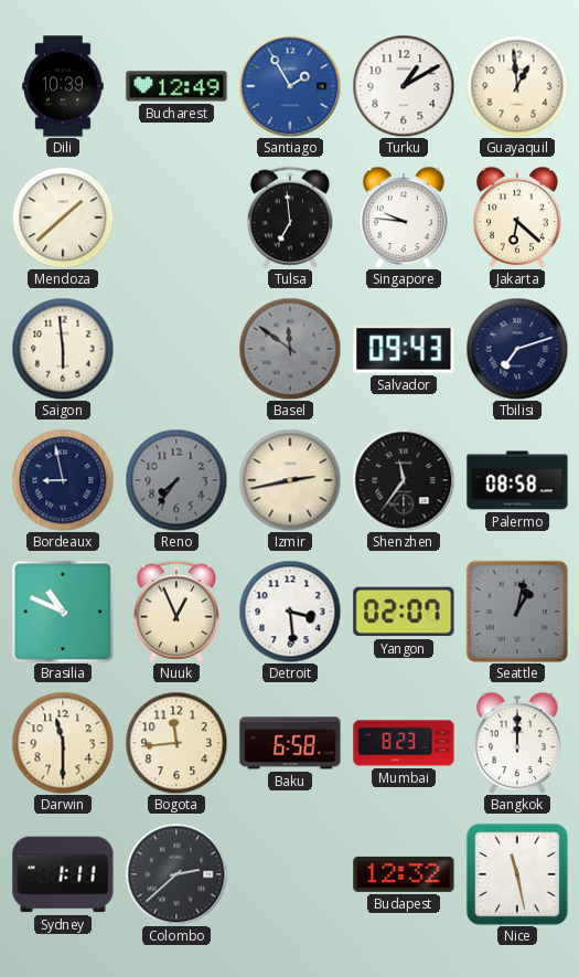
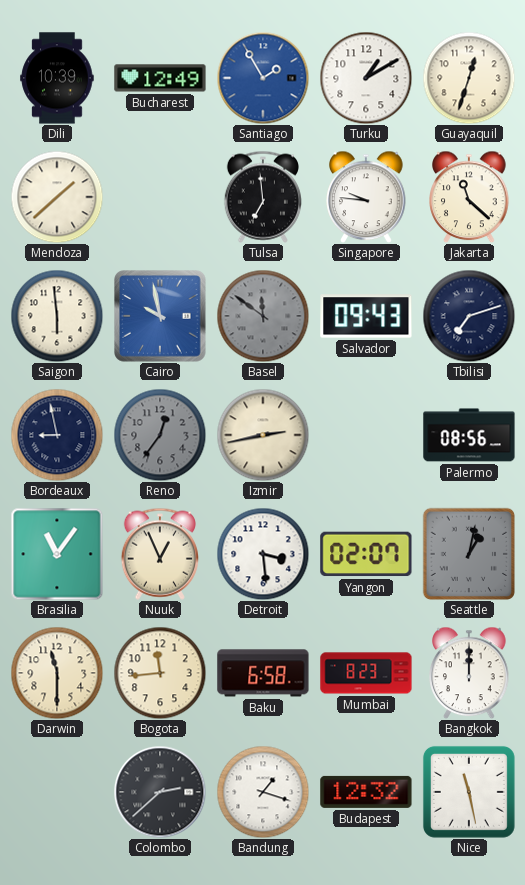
Guayaquil: 12:59 -> 12:33 (469, 78)
Jakarta: 6:22 -> 11:22 (469, 197)
Cairo: none -> 9:58 (161, 317)
Reno: 7:36 -> 12:36 (160, 435)
Shenzhen: 11:36 -> none (404, 480)
Palermo: 08:58 -> 08:56 (469, 435)
Brasilia: 10:49 -> 11:06 (57, 554)
Sydney: 1:11 -> none (63, 874)
Bandung: none -> 1:18 (263, 792)
